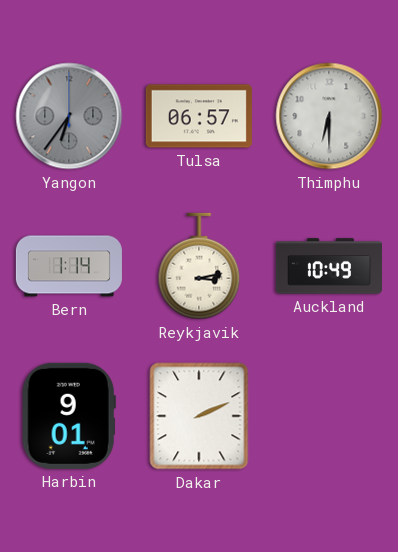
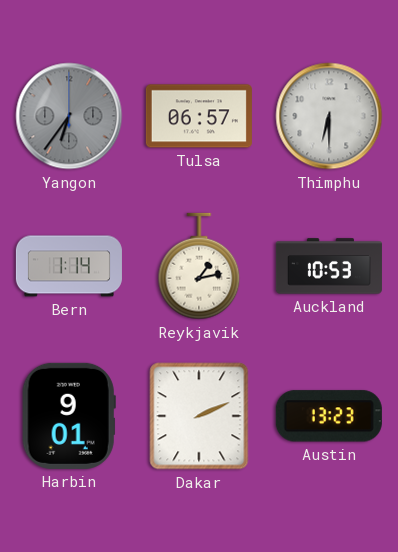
Reykjavik: 3:13 -> 1:13 (199, 266)
Auckland: 10:49 -> 10:53 (329, 266)
Austin: none -> 13:23 (329, 416)
